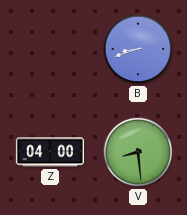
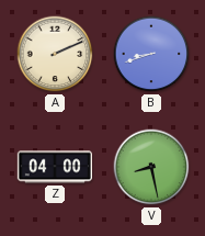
A: none -> 2:11 (55, 54)
V: 8:29 -> 8:28 (151, 167)
